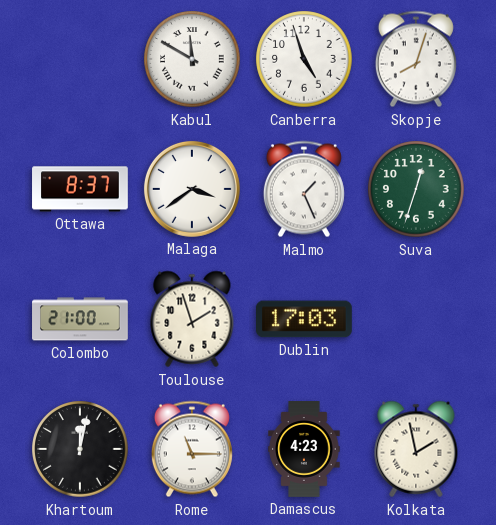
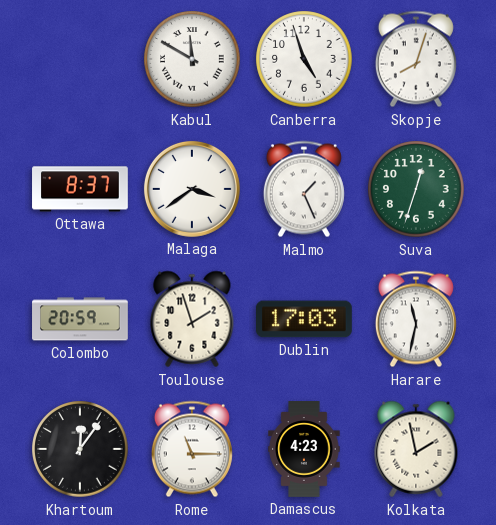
Colombo: 21:00 -> 20:59 (80, 319)
Harare: none -> 11:32 (416, 319)
Khartoum: 12:02 -> 12:06 (80, 449)
